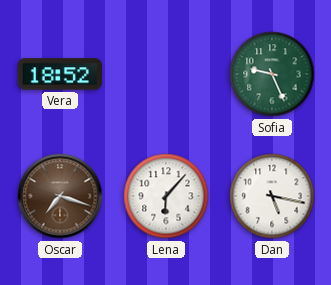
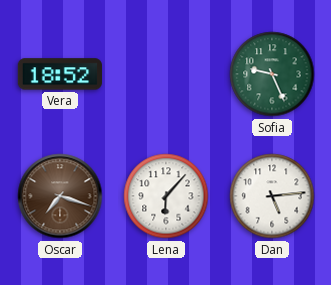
Dan: 5:17 -> 5:14 (272, 196)
